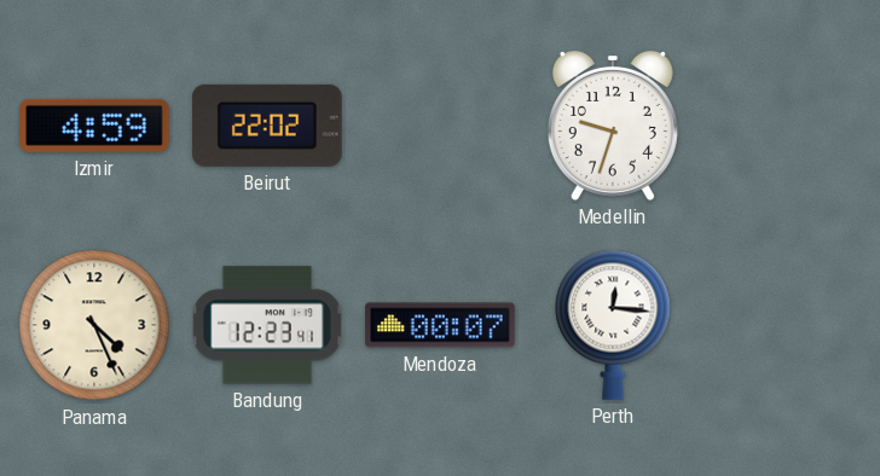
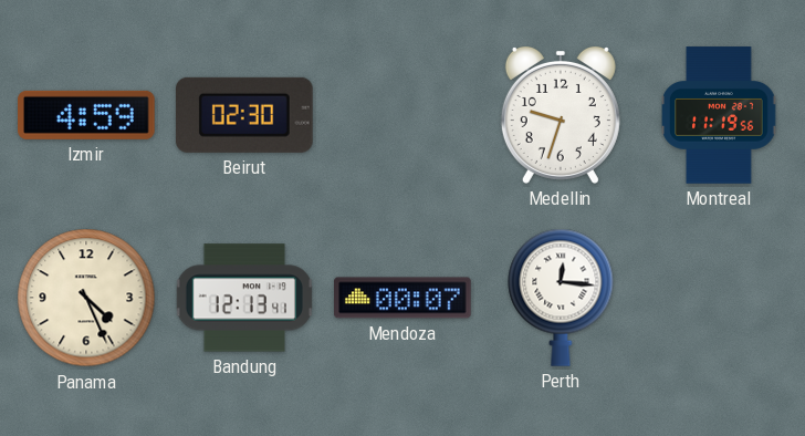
Beirut: 22:02 -> 02:30 (244, 115)
Montreal: none -> 11:19 (719, 115)
Bandung: 12:23 -> 12:13 (243, 298)
